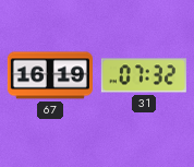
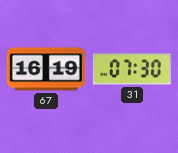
31: 07:32 -> 07:30 (132, 69)
